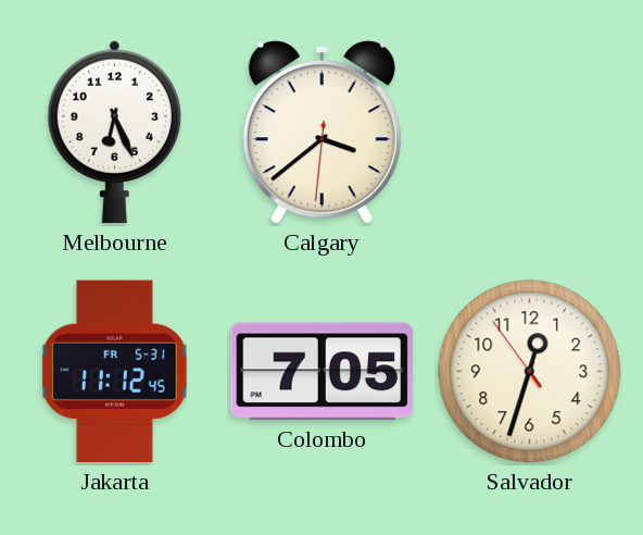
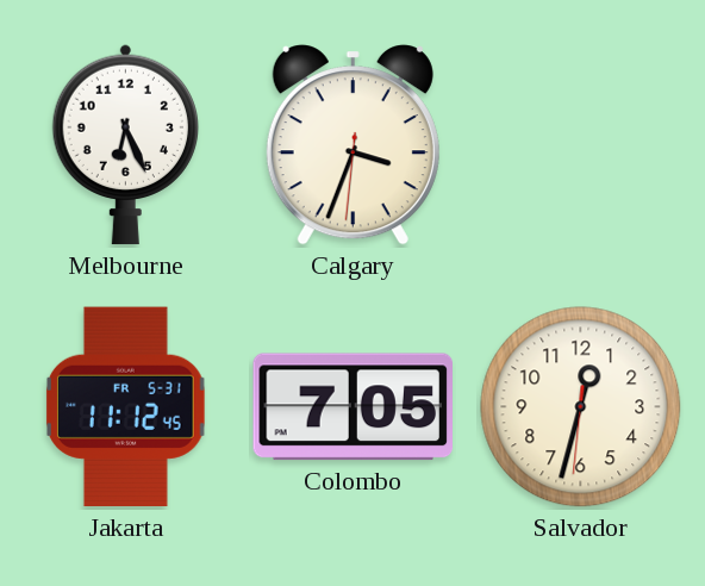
Calgary: 3:38 -> 3:33 (352, 145)
Salvador: 12:32:54 -> 12:32:31 (581, 407)
